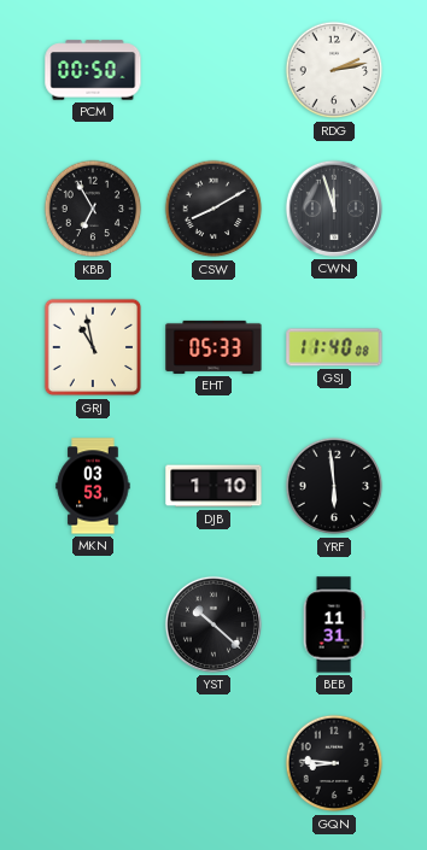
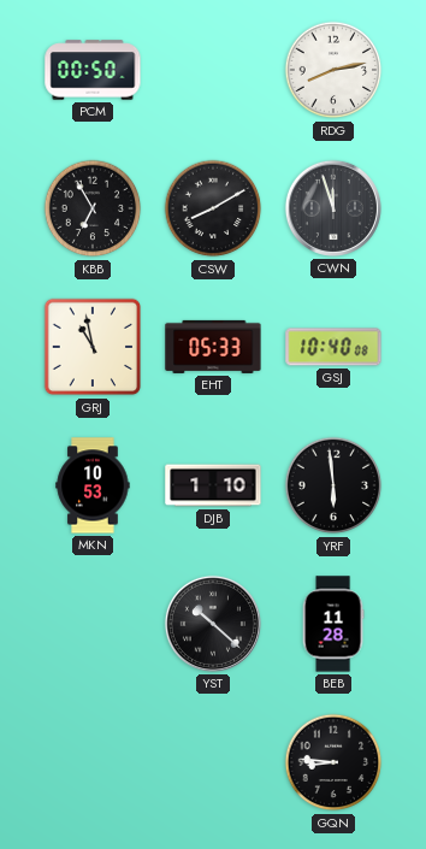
RDG: 2:13 -> 8:13 (333, 70)
GSJ: 11:40 -> 10:40 (333, 347)
MKN: 03:53 -> 10:53 (93, 485)
BEB: 11:31 -> 11:28 (333, 624)
